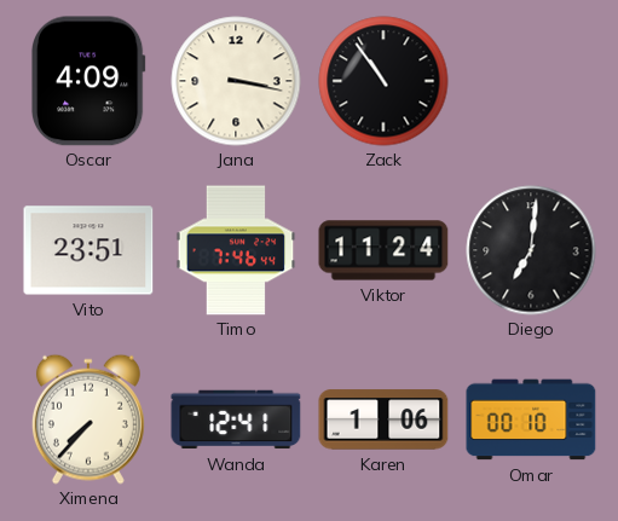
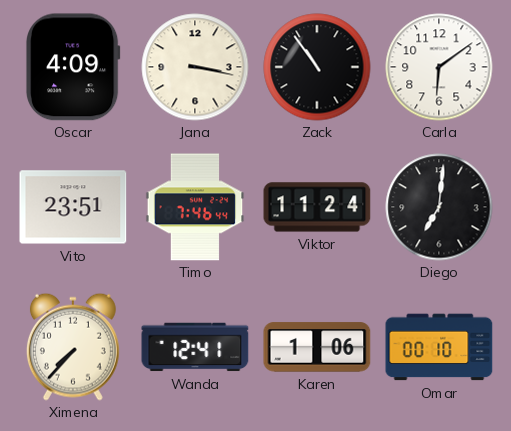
Carla: none -> 6:09 (439, 67)
